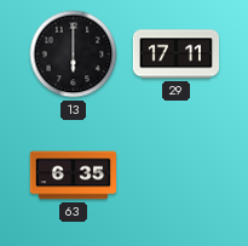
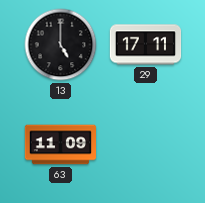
13: 6:00 -> 5:00 (61, 45)
63: 6:35 -> 11:09 (61, 145)
